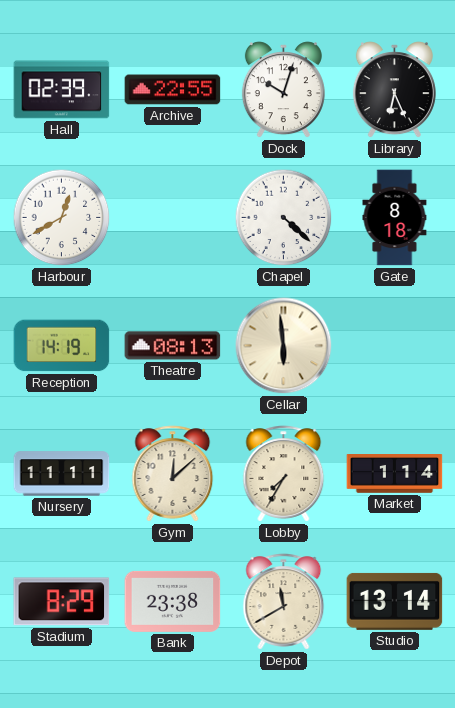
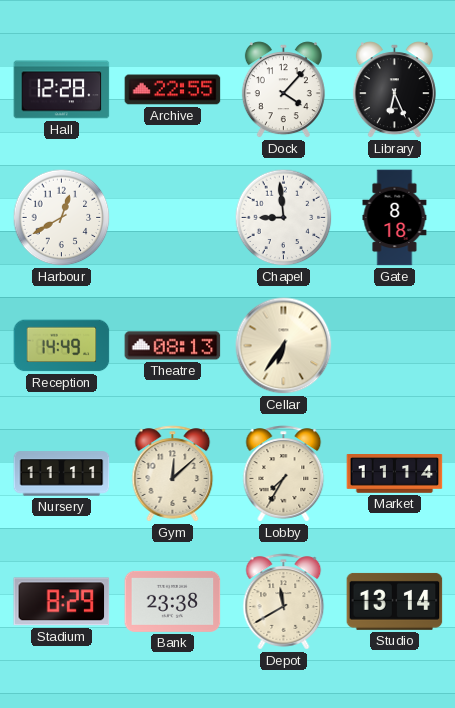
Hall: 02:39 -> 12:28 (62, 90)
Dock: 10:03 -> 4:07 (283, 90)
Chapel: 4:22 -> 8:59 (284, 218)
Reception: 14:19 -> 14:49 (62, 346)
Cellar: 5:59 -> 6:36 (284, 346)
Market: 1:14 -> 11:14 (395, 474)
